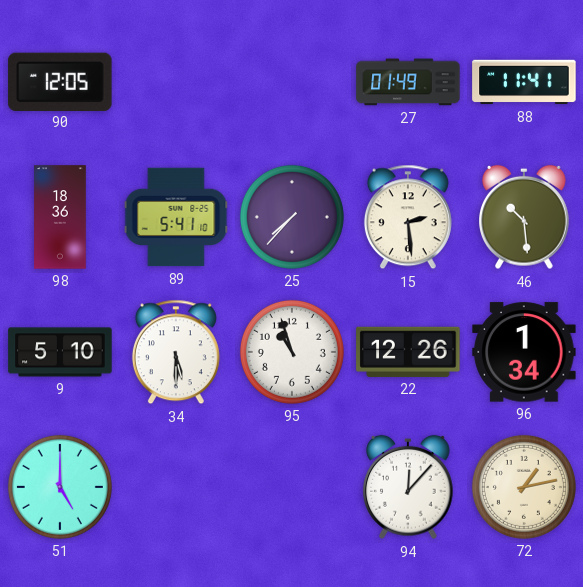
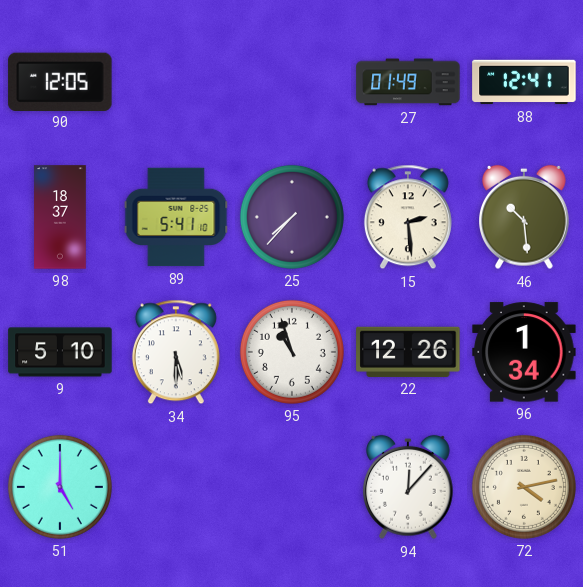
88: 11:41 -> 12:41 (524, 82)
98: 18:36 -> 18:37 (60, 217)
72: 1:13 -> 4:13 (524, 487)
